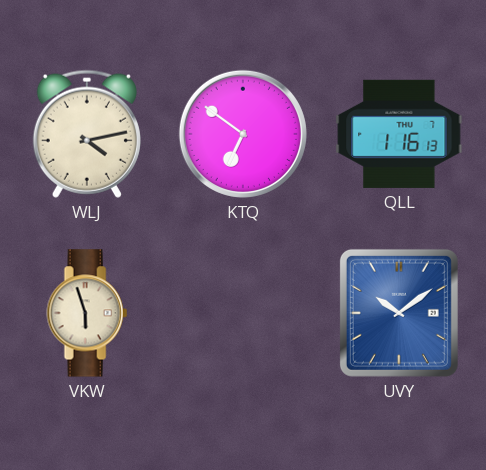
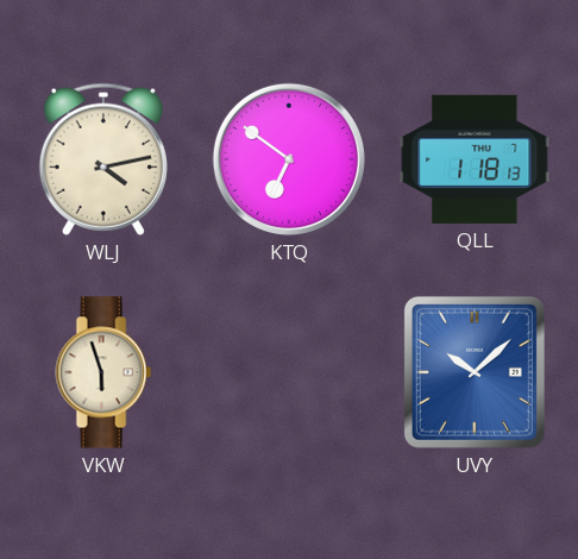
QLL: 1:16 -> 1:18 (475, 159)
UVY: 10:09 -> 10:08 (475, 372)
